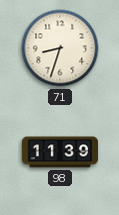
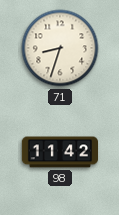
98: 11:39 -> 11:42 (59, 152)
